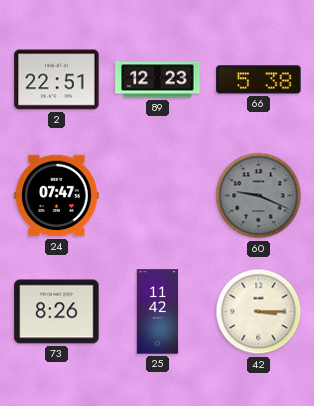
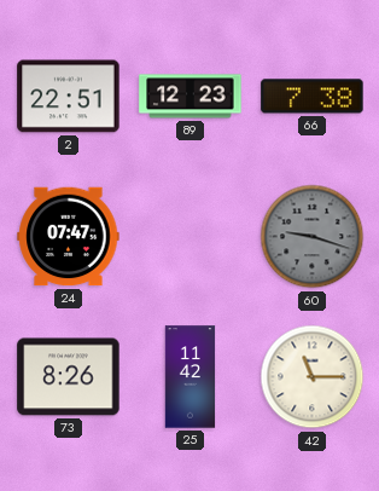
66: 5:38 -> 7:38 (313, 97)
60: 9:19 -> 9:18 (313, 237)
42: 3:15 -> 11:15 (313, 377)
